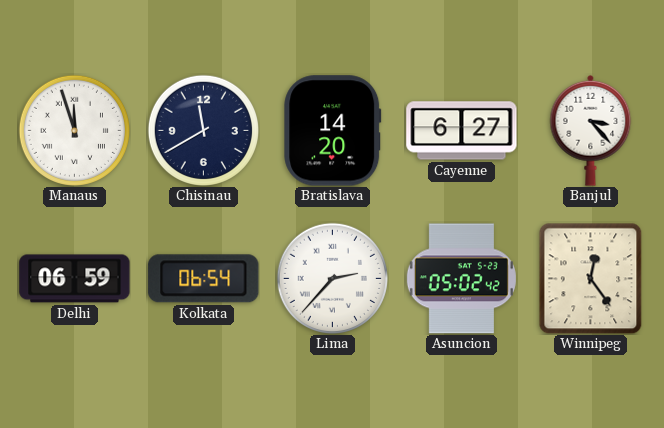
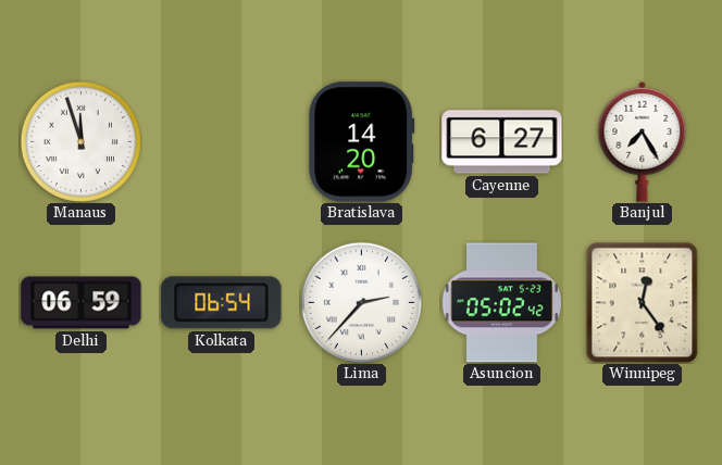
Chisinau: 11:40 -> none (203, 130)
Banjul: 3:23 -> 7:25 (643, 141)
